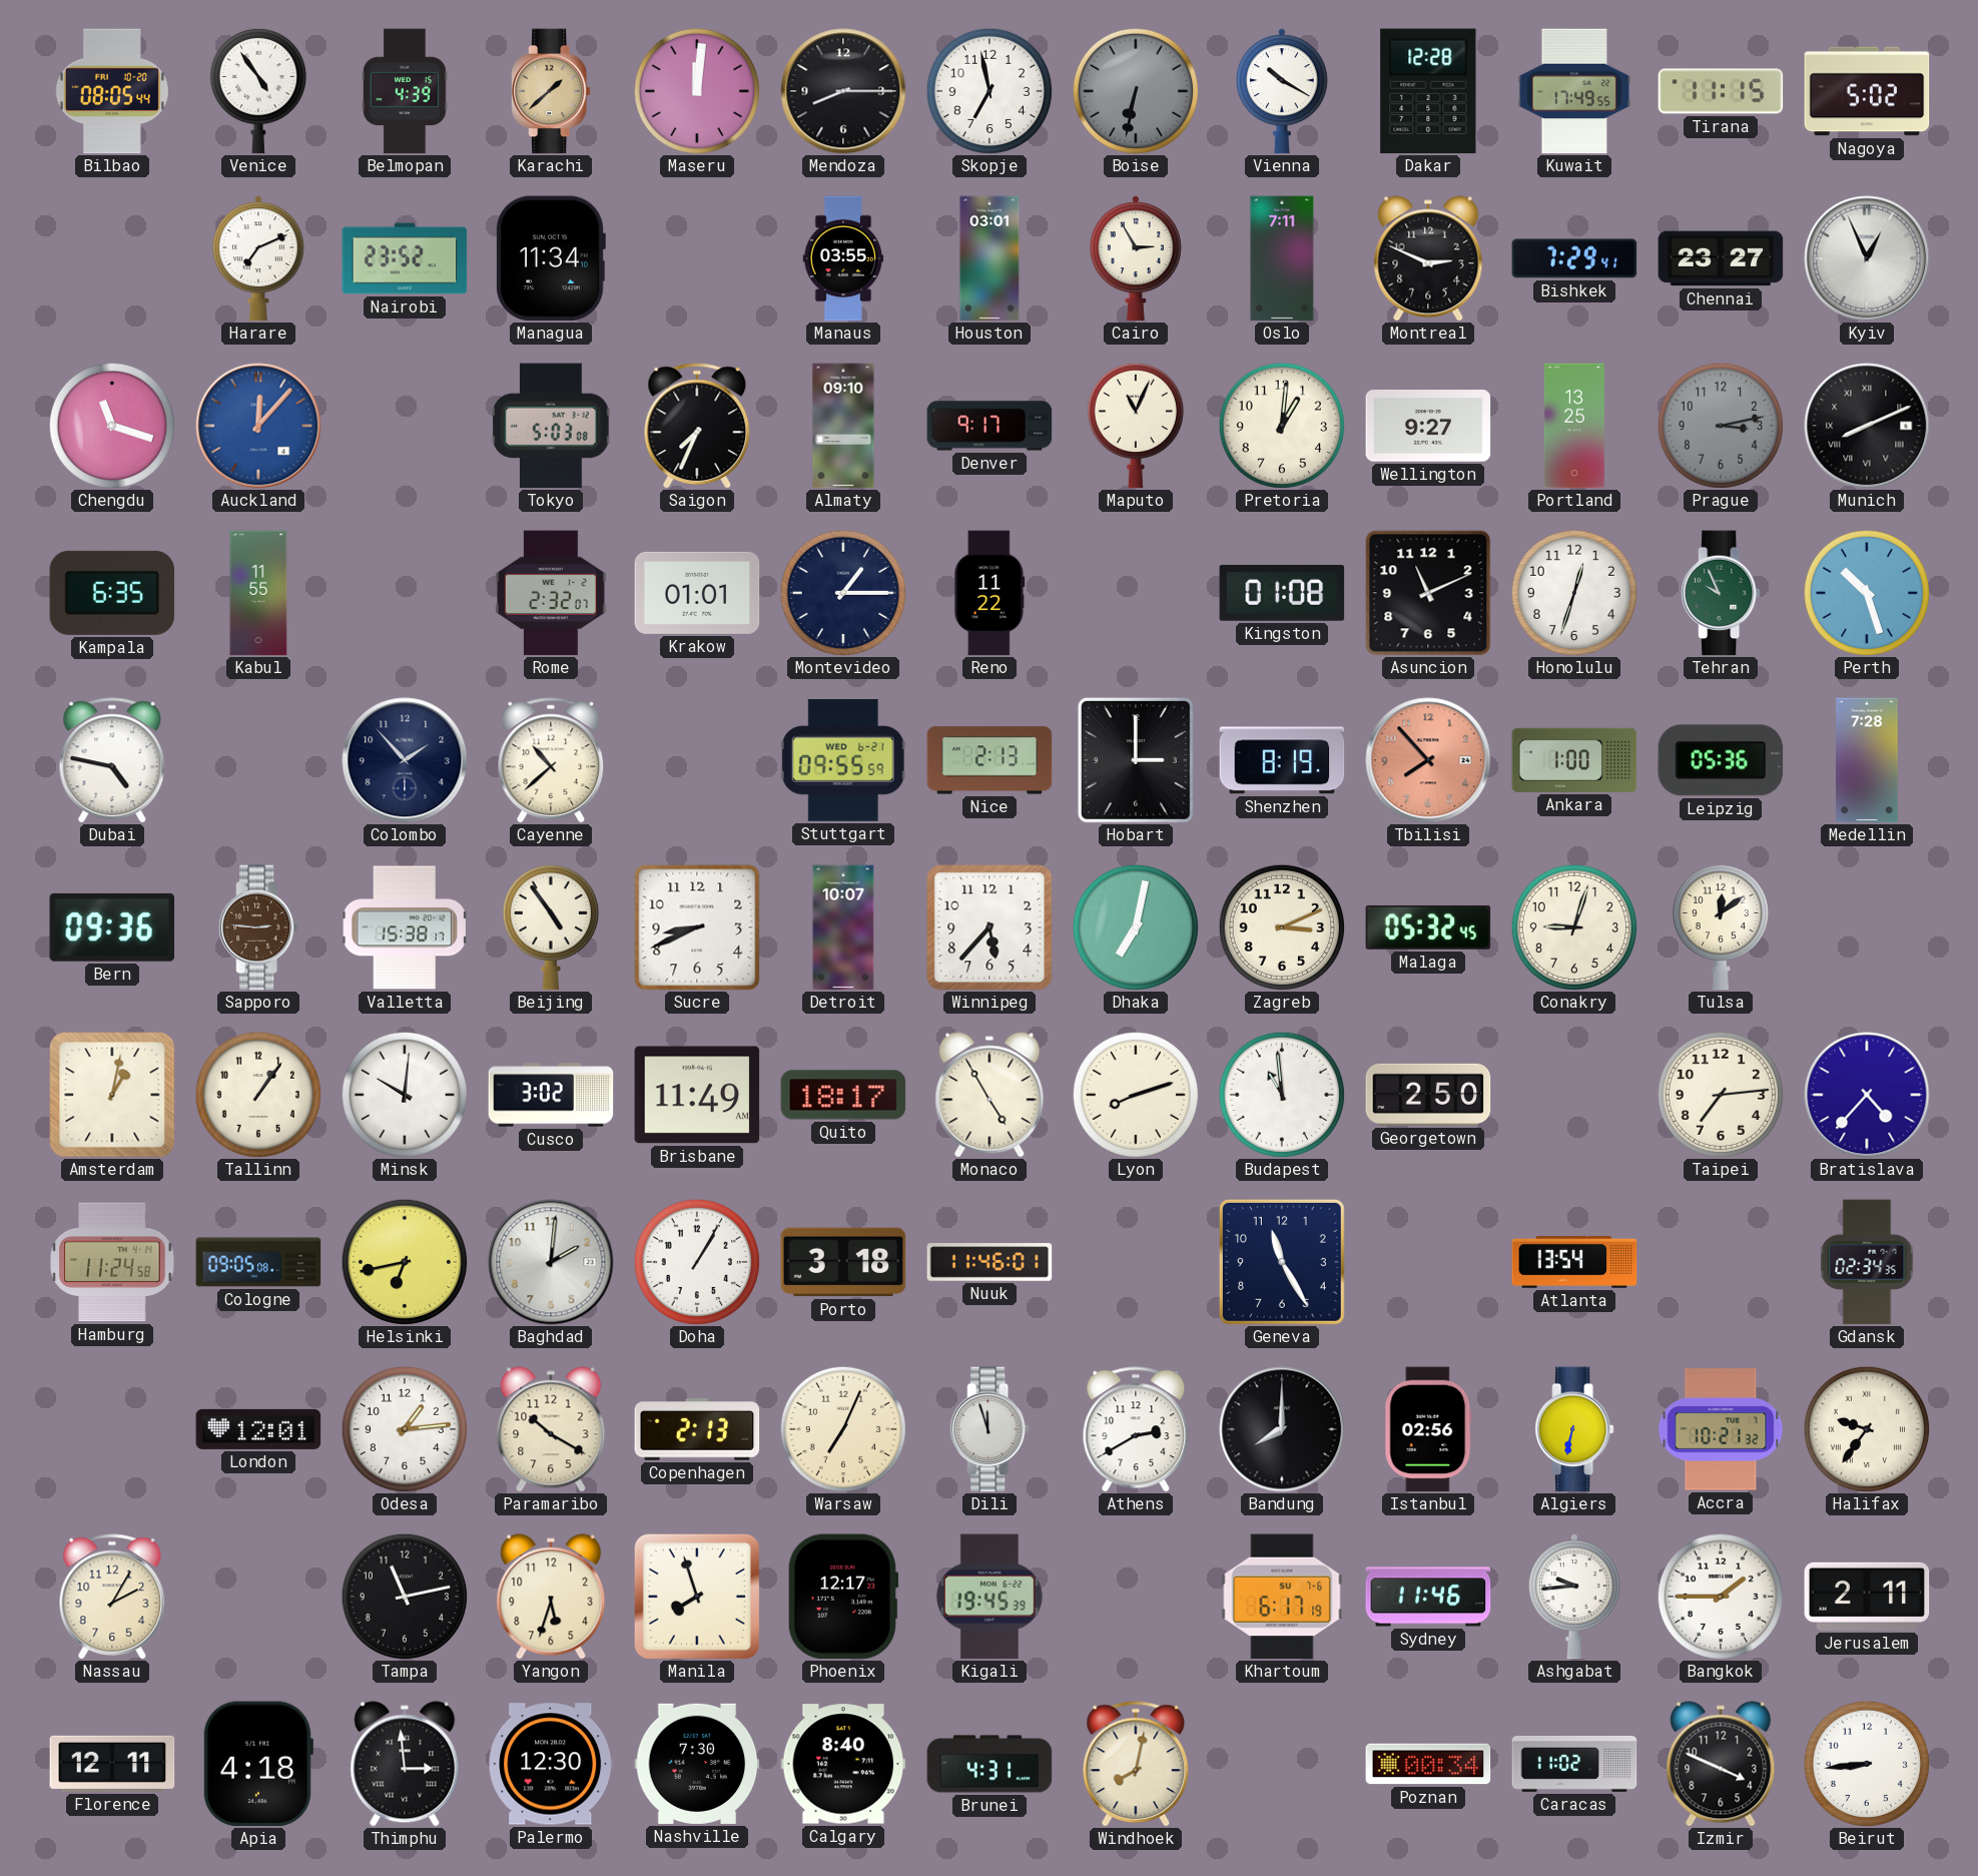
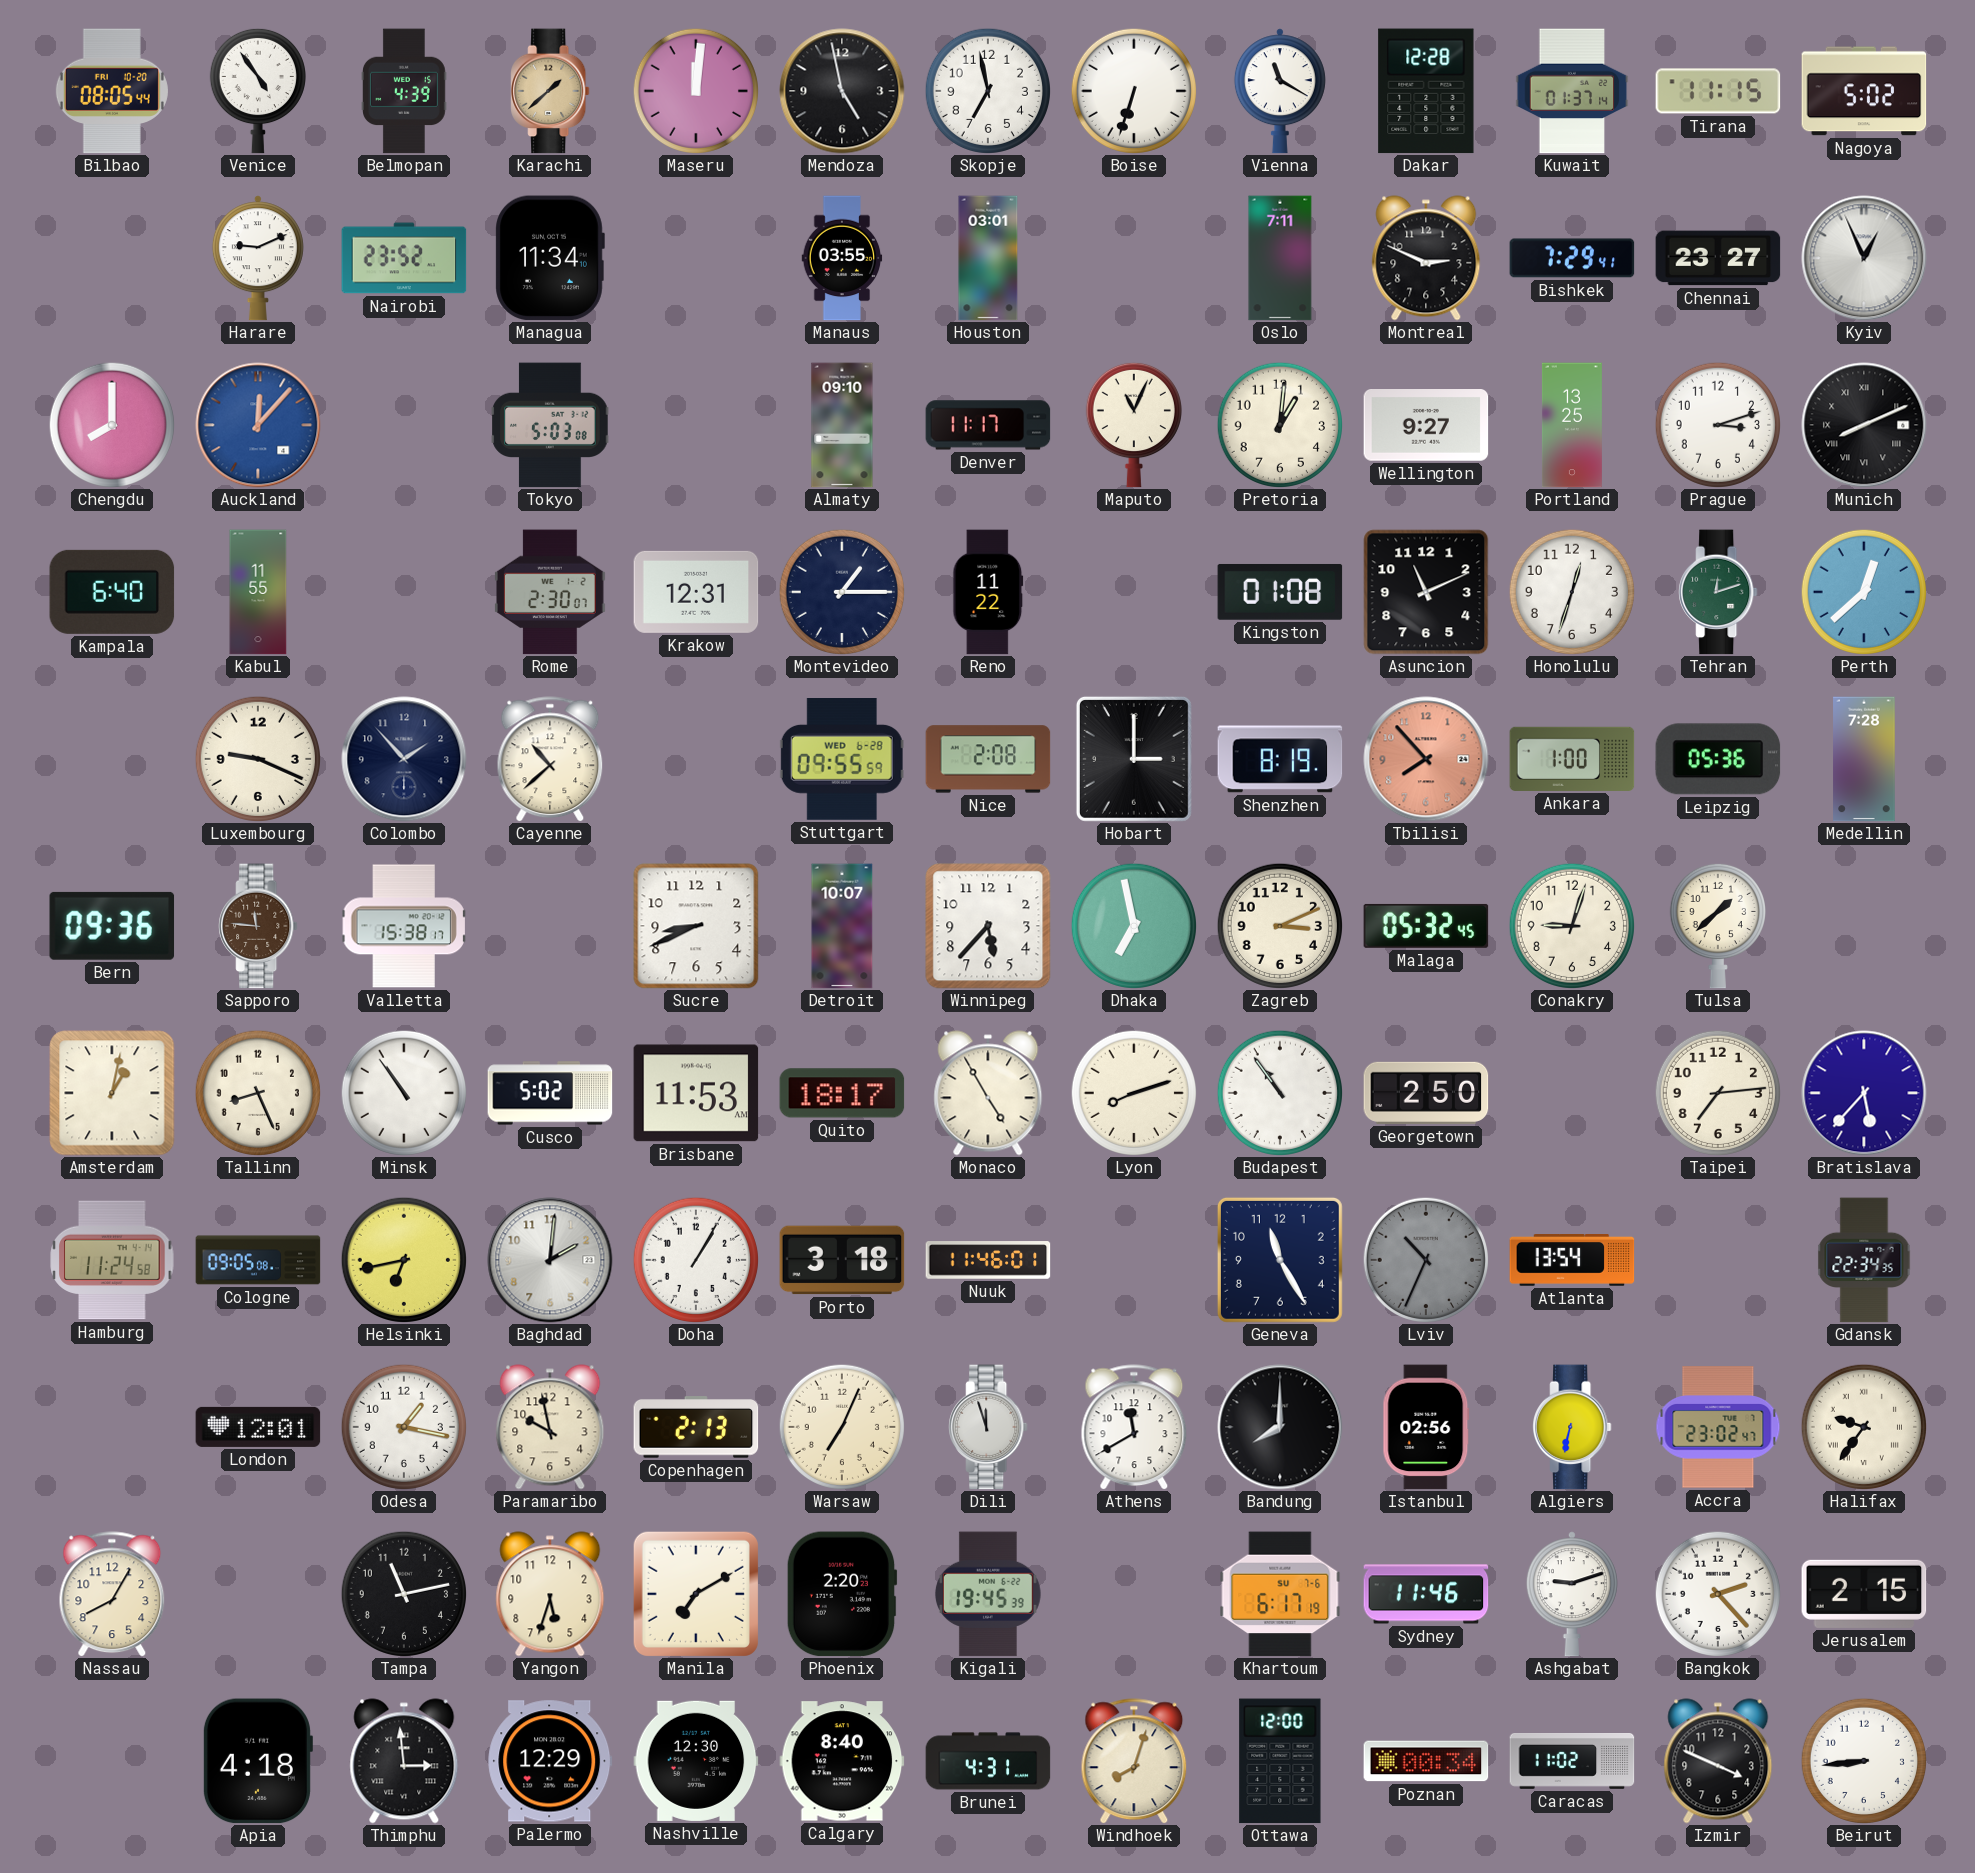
Mendoza: 8:15 -> 4:58 (842, 91)
Boise: 6:32 -> 6:33 (1133, 90)
Boise dial: grey -> white (1133, 90)
Vienna: 10:20 -> 11:20 (1280, 91)
Kuwait: 17:49 -> 01:37 (1572, 91)
Harare: 7:11 -> 9:11 (258, 258)
Cairo: 2:55 -> none (1136, 258)
Chengdu: 11:18 -> 8:00 (111, 424)
Saigon: 7:34 -> none (697, 426)
Denver: 9:17 -> 11:17 (988, 425)
Prague: 3:13 -> 3:12 (1717, 424)
Prague dial: grey -> white (1717, 424)
Kampala: 6:35 -> 6:40 (112, 592)
Rome: 2:32 -> 2:30 (551, 592)
Krakow: 01:01 -> 12:31 (696, 592)
Tehran: 9:56 -> 12:12 (1718, 592)
Perth: 10:27 -> 12:38 (1863, 591)
Dubai: 4:47 -> none (112, 760)
Luxembourg: none -> 9:19 (257, 758)
Stuttgart date: WED 6-21 -> WED 6-28 (842, 760)
Nice: 2:13 -> 2:08 (988, 759)
Sapporo: 2:46 -> 11:46 (258, 926)
Beijing: 4:54 -> none (551, 927)
Dhaka: 7:02 -> 6:58 (1133, 925)
Tulsa: 12:09 -> 1:38 (1718, 926)
Tallinn: 1:06 -> 8:26 (257, 1092)
Minsk: 10:01 -> 10:54 (403, 1092)
Cusco: 3:02 -> 5:02 (550, 1093)
Brisbane: 11:49 -> 11:53 (696, 1093)
Budapest: 10:59 -> 10:54 (1279, 1092)
Bratislava: 4:37 -> 5:37 (1864, 1093)
Lviv: none -> 10:34 (1425, 1259)
Gdansk: 02:34 -> 22:34 (1864, 1260)
Odesa: 1:14 -> 1:17 (403, 1426)
Paramaribo: 10:20 -> 9:58 (550, 1427)
Athens: 2:40 -> 11:40 (1134, 1427)
Accra: 10:21 -> 23:02 (1718, 1427)
Nassau: 2:05 -> 8:05 (112, 1594)
Manila: 7:57 -> 7:10 (696, 1594)
Phoenix: 12:17 -> 2:20 (842, 1594)
Ashgabat: 9:44 -> 9:12 (1572, 1594)
Bangkok: 1:45 -> 2:23 (1717, 1593)
Jerusalem: 2:11 -> 2:15 (1864, 1594)
Florence: 12:11 -> none (112, 1764)
Palermo: 12:30 -> 12:29 (550, 1761)
Nashville: 7:30 -> 12:30 (696, 1761)
Windhoek: 8:02 -> 8:03 (1134, 1761)
Ottawa: none -> 12:00 (1280, 1761)
